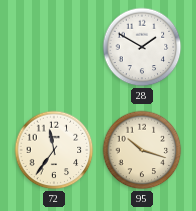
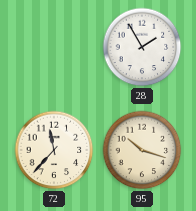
28: 1:50 -> 1:55 (142, 47)
72: 11:36 -> 11:37 (54, 150)
